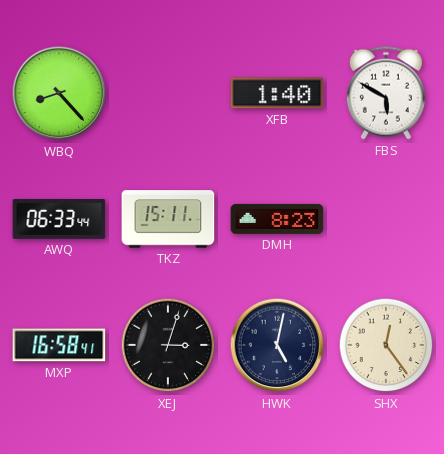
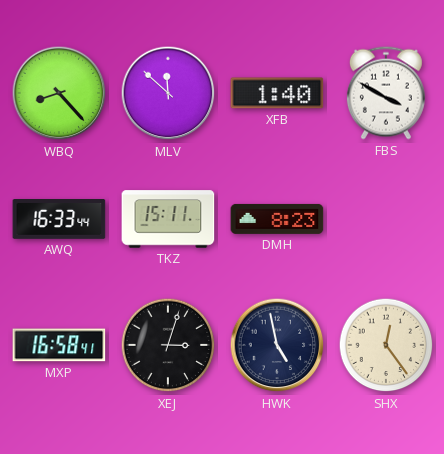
MLV: none -> 11:52 (168, 93)
FBS: 5:50 -> 3:50 (386, 93)
AWQ: 06:33 -> 16:33 (59, 220)
HWK: 5:02 -> 4:58 (277, 345)
